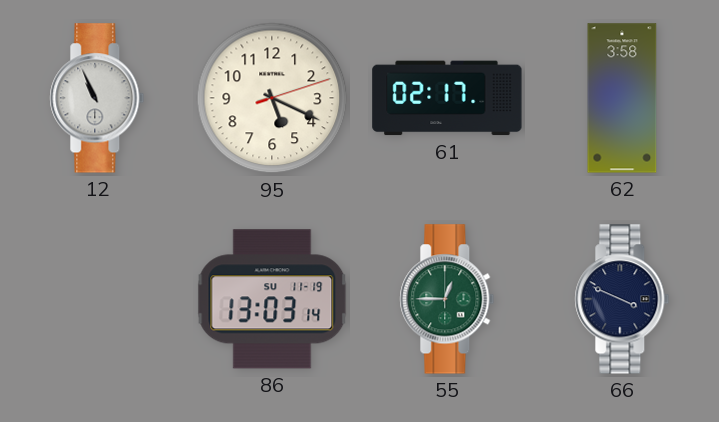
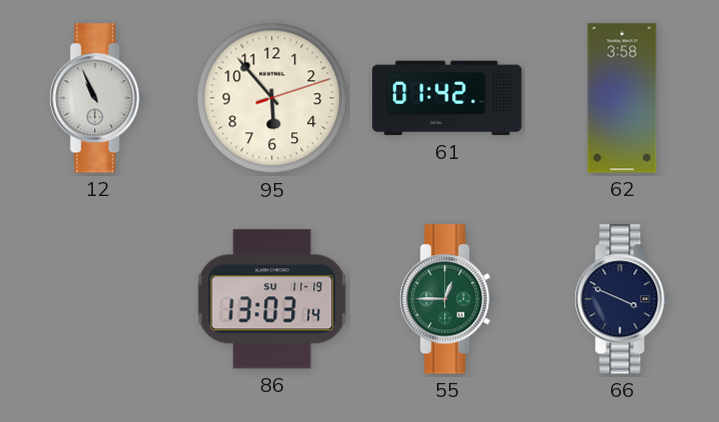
95: 5:19 -> 5:53 (272, 98)
61: 02:17 -> 01:42 (447, 98)
